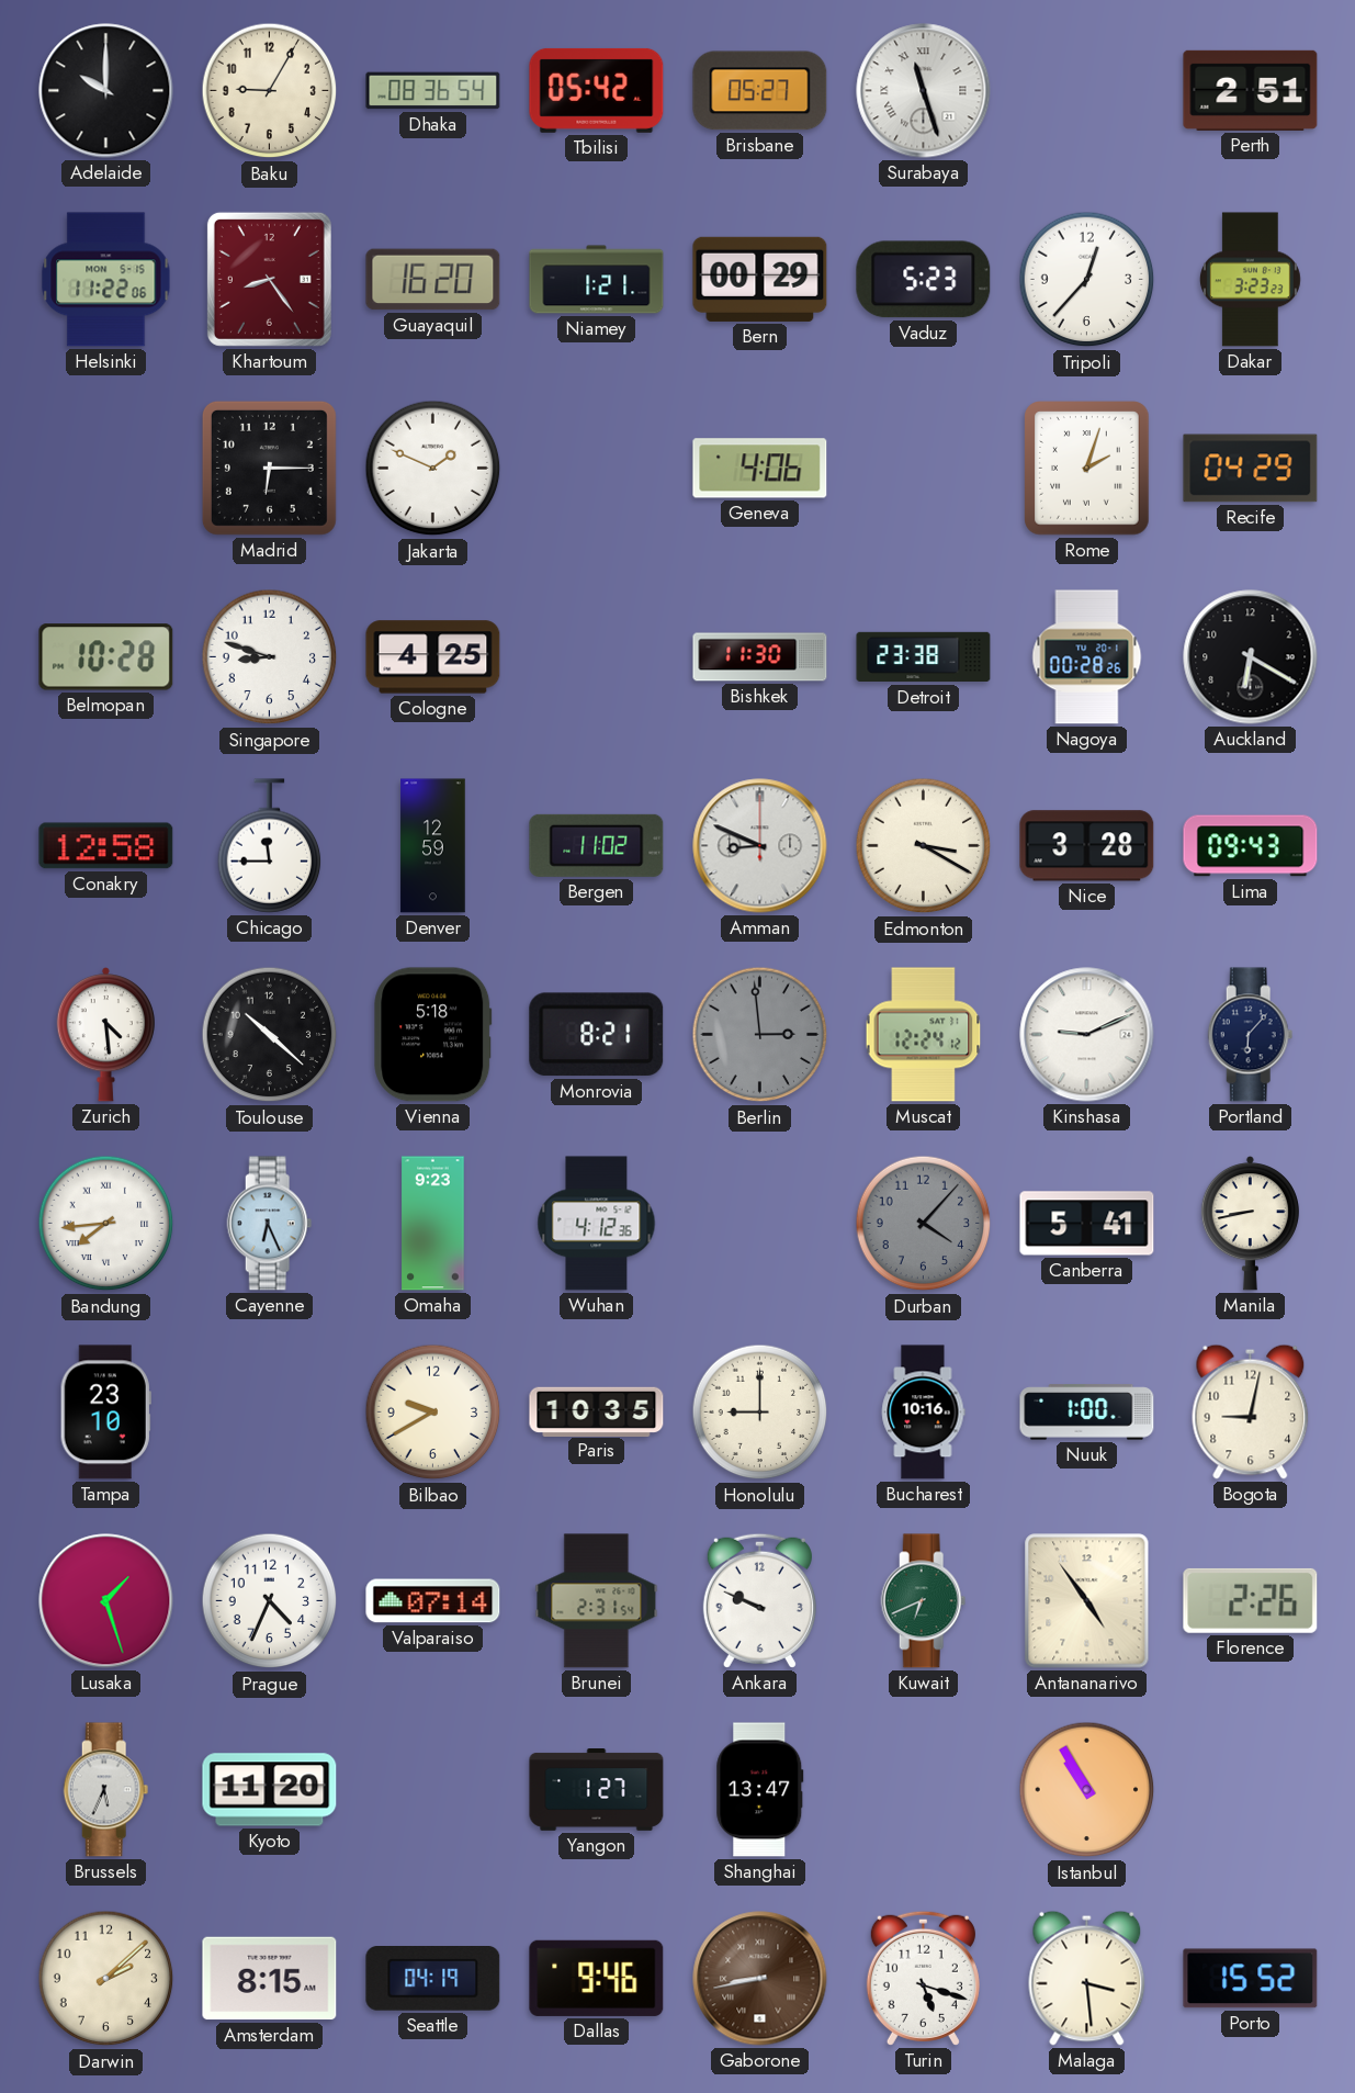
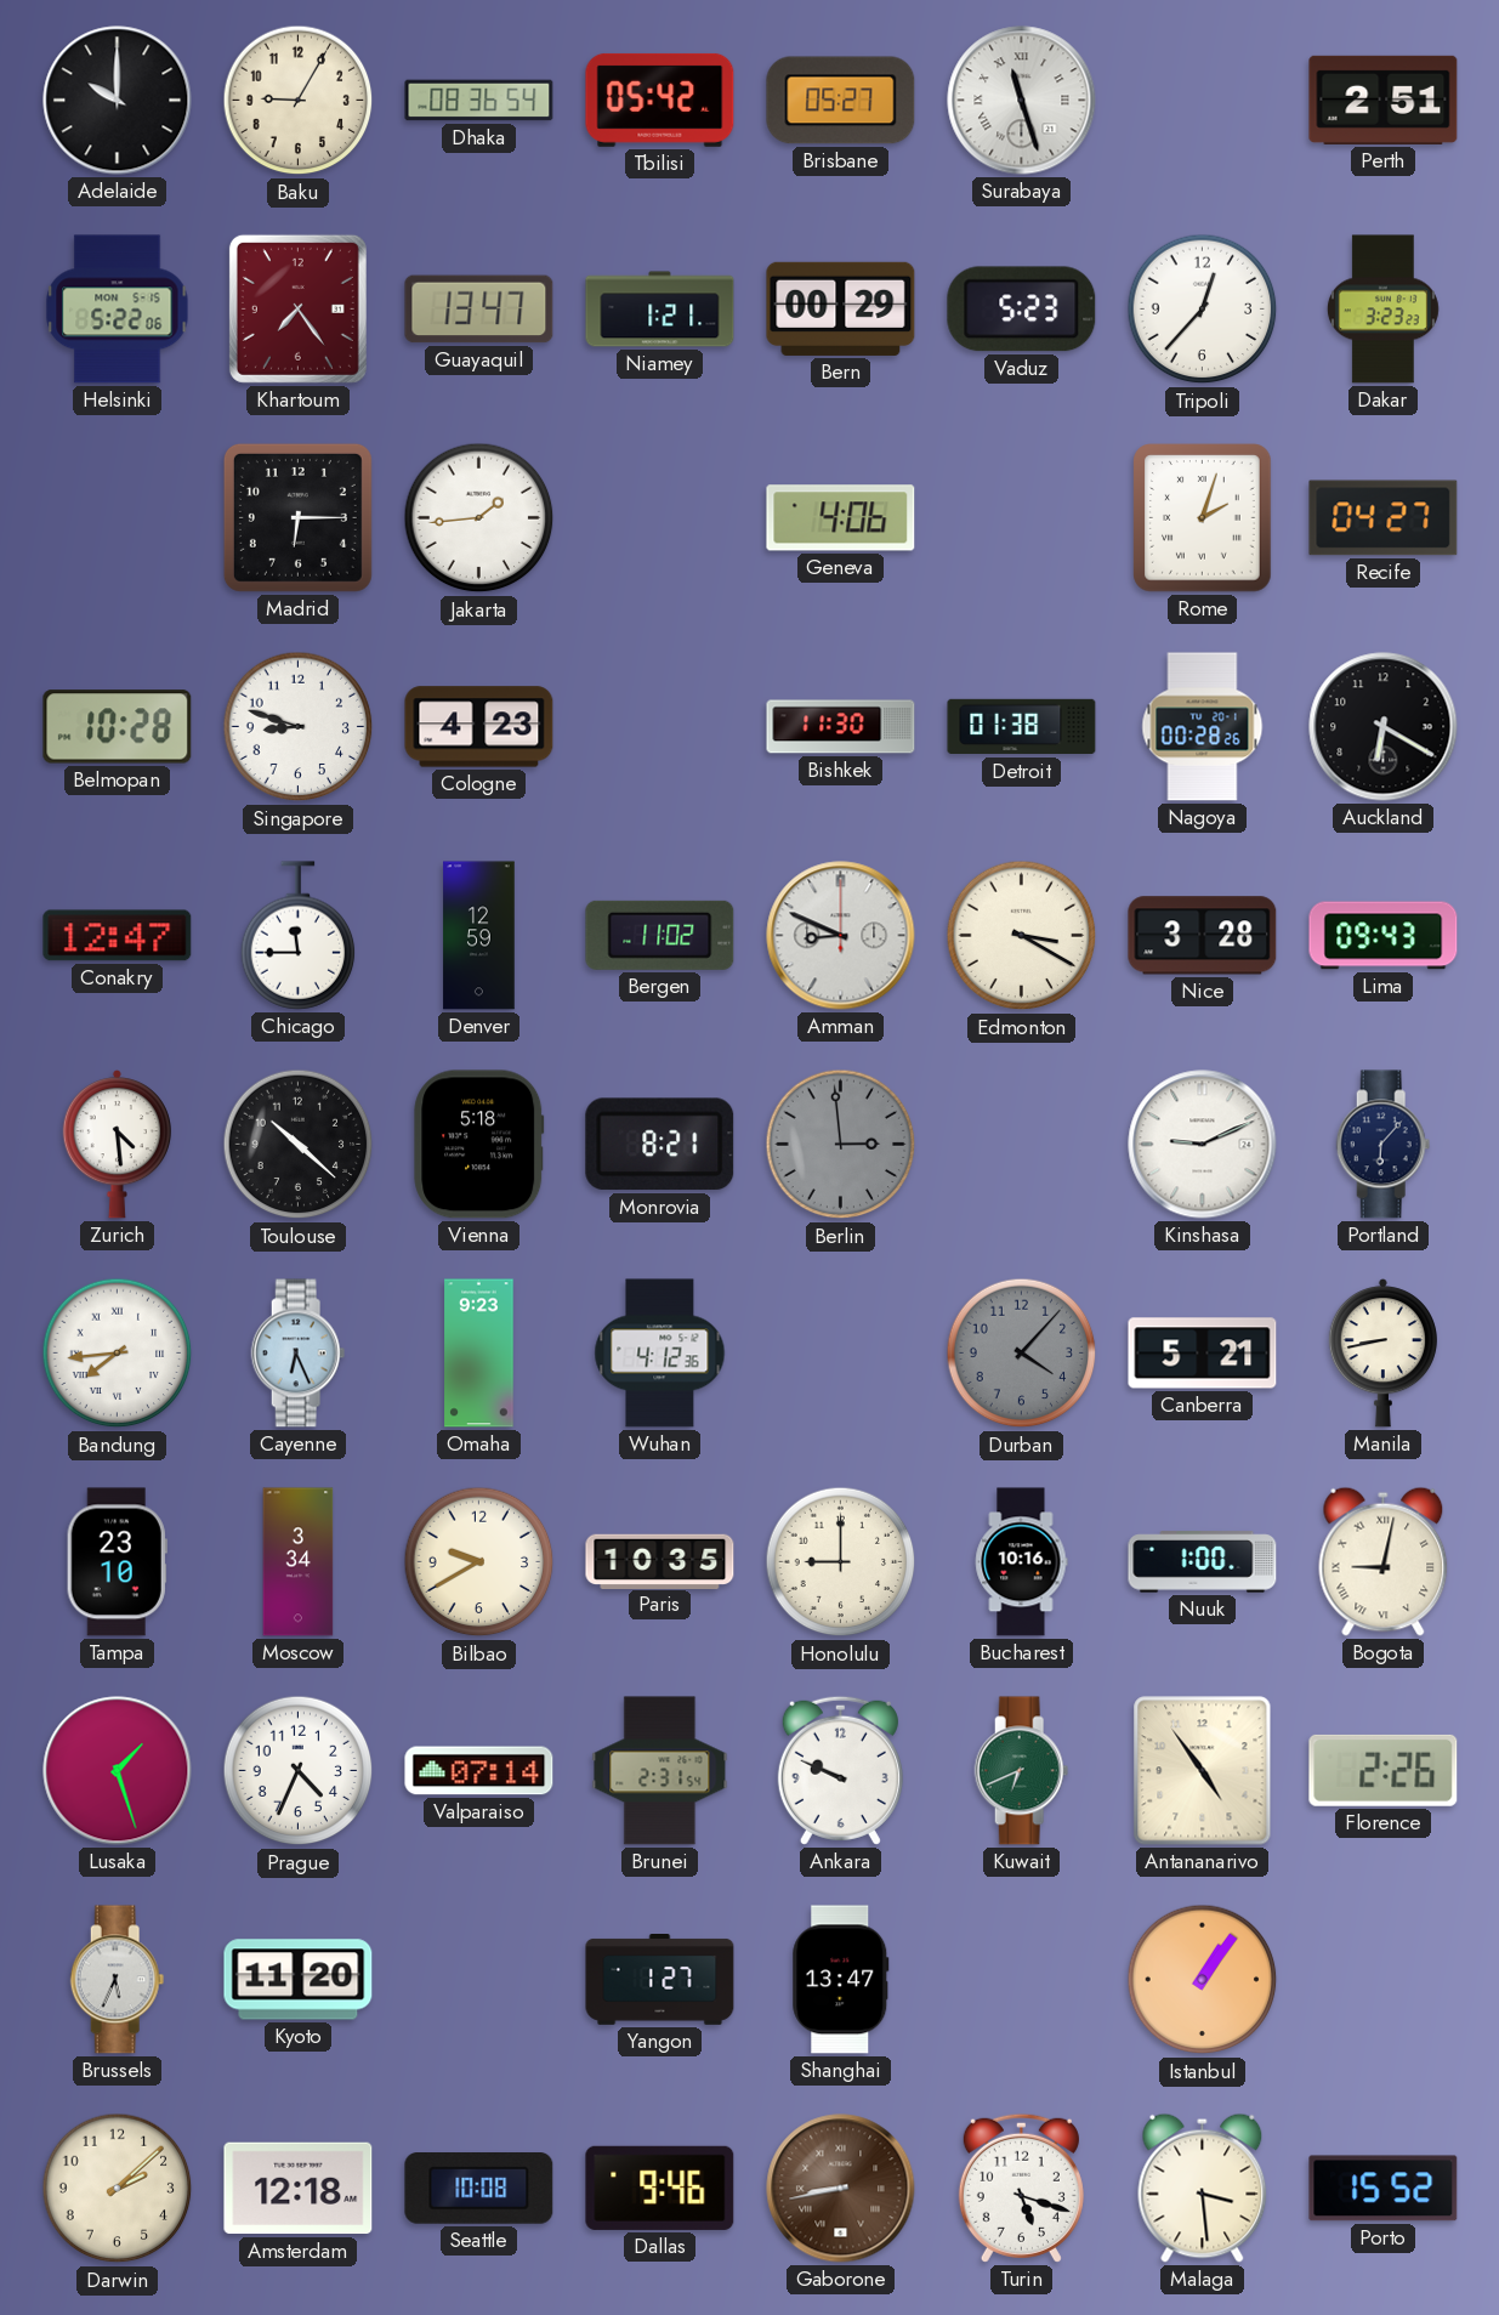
Helsinki: 11:22 -> 5:22 (118, 310)
Khartoum: 8:24 -> 7:24 (297, 308)
Guayaquil: 16:20 -> 13:47 (479, 310)
Jakarta: 1:49 -> 1:44 (479, 518)
Recife: 04:29 -> 04:27 (1384, 518)
Cologne: 4:25 -> 4:23 (479, 727)
Detroit: 23:38 -> 01:38 (1022, 727)
Conakry: 12:58 -> 12:47 (118, 936)
Muscat: 12:24 -> none (924, 1035)
Canberra: 5:41 -> 5:21 (1203, 1354)
Moscow: none -> 3:34 (299, 1562)
Bogota numerals: Arabic -> Roman (1384, 1561)
Istanbul: 10:55 -> 1:06 (1203, 1980)
Amsterdam: 8:15 -> 12:18 (299, 2189)
Seattle: 04:19 -> 10:08 (479, 2189)
